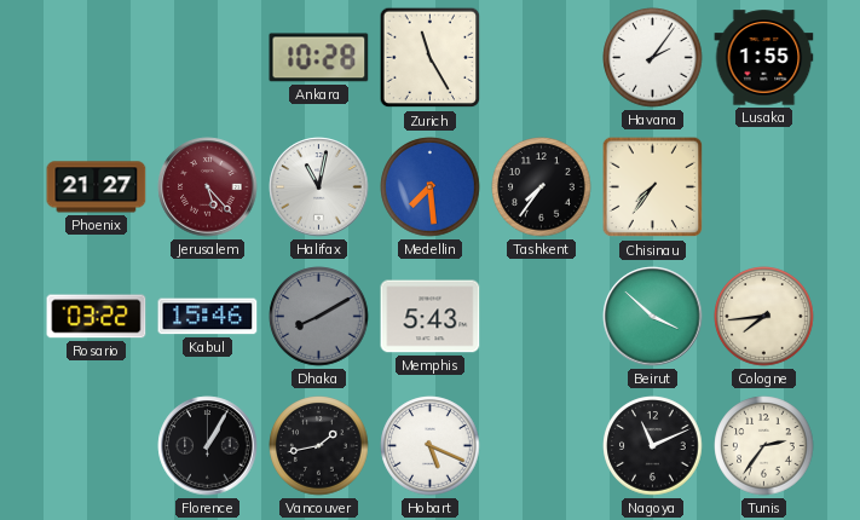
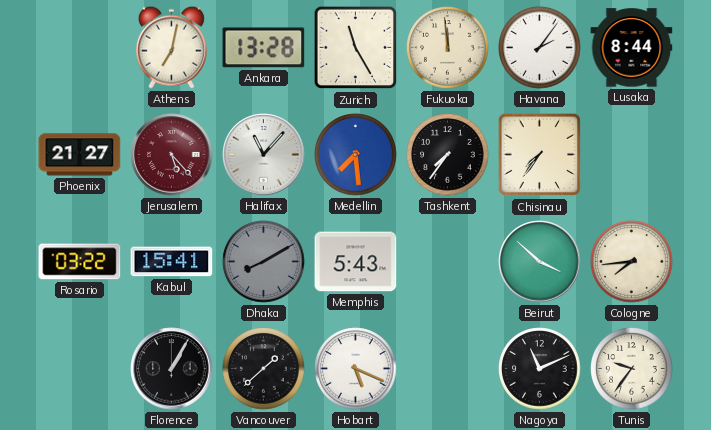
Athens: none -> 7:02 (171, 47)
Ankara: 10:28 -> 13:28 (264, 48)
Fukuoka: none -> 11:59 (448, 48)
Lusaka: 1:55 -> 8:44 (632, 48)
Halifax: 11:02 -> 11:07 (264, 155)
Kabul: 15:46 -> 15:41 (172, 262)
Vancouver: 1:43 -> 1:38 (264, 369)
Tunis: 2:36 -> 9:36 (632, 369)
